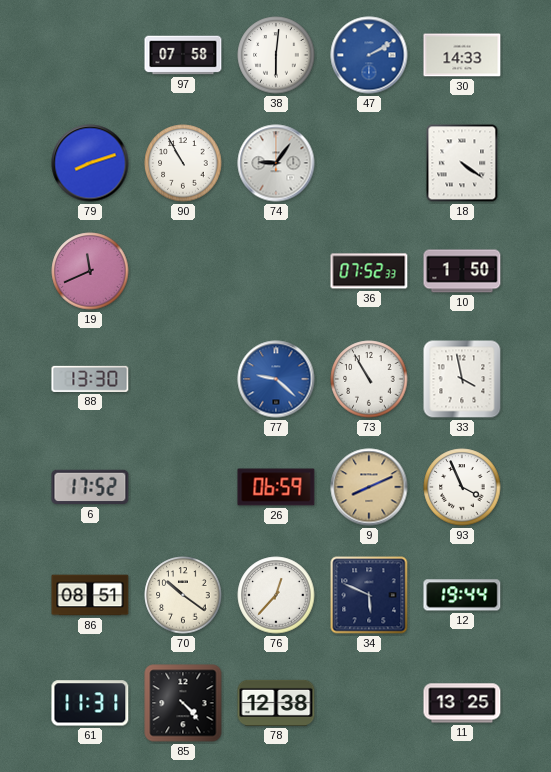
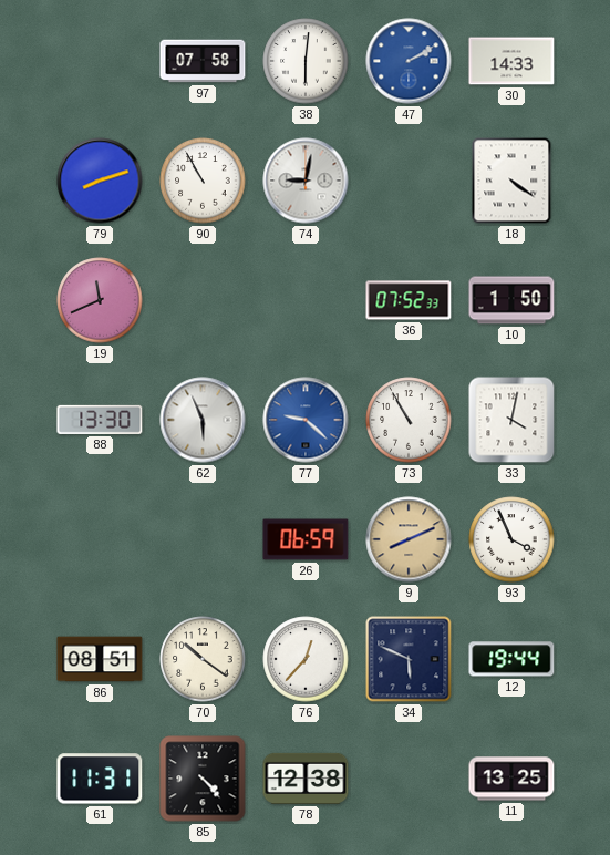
74: 9:06 -> 9:02 (306, 181)
62: none -> 5:56 (203, 420)
33: 3:58 -> 4:02 (511, 420)
6: 17:52 -> none (90, 487)
